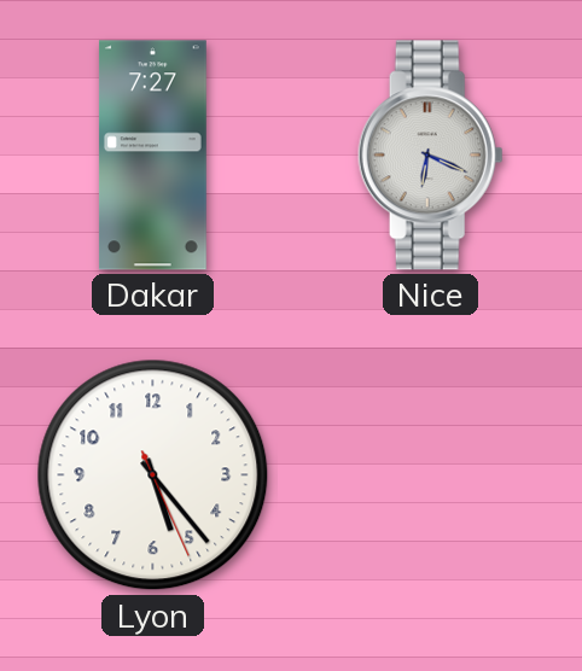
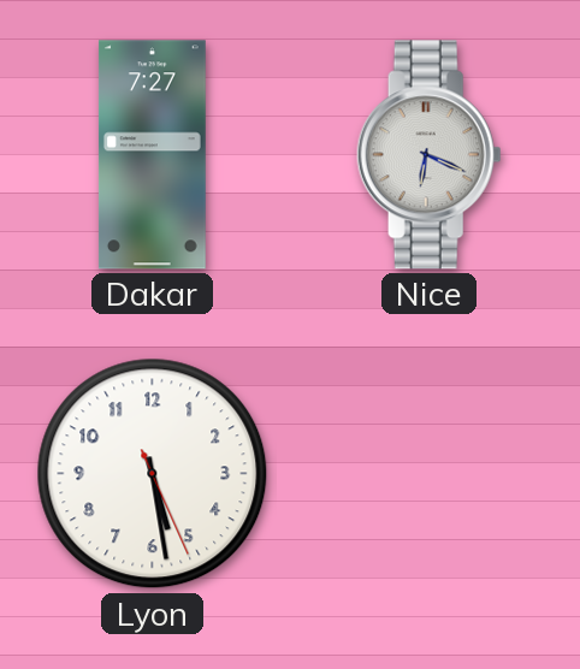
Lyon: 5:23 -> 5:28 (153, 474)
